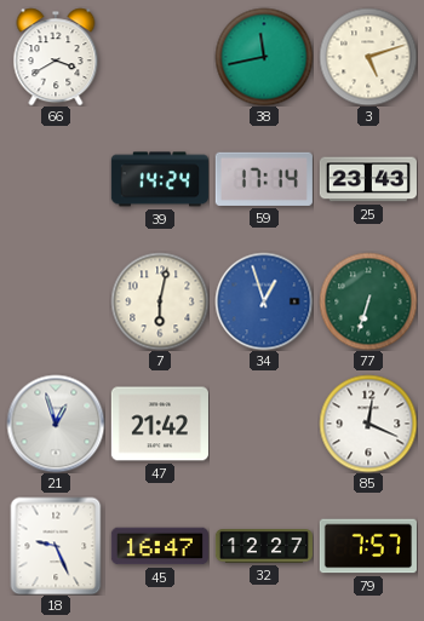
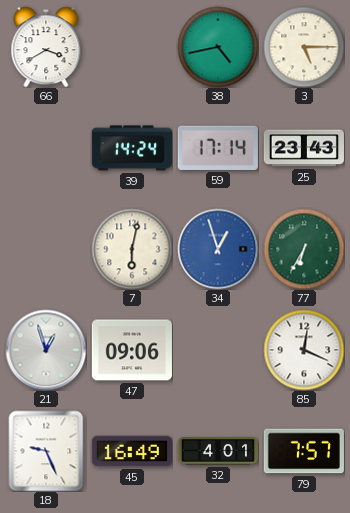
38: 11:43 -> 4:43 (218, 47)
3: 5:12 -> 5:15 (304, 47)
77: 6:33 -> 6:35 (304, 249)
47: 21:42 -> 09:06 (132, 350)
45: 16:47 -> 16:49 (132, 451)
32: 12:27 -> 4:01 (217, 452)
